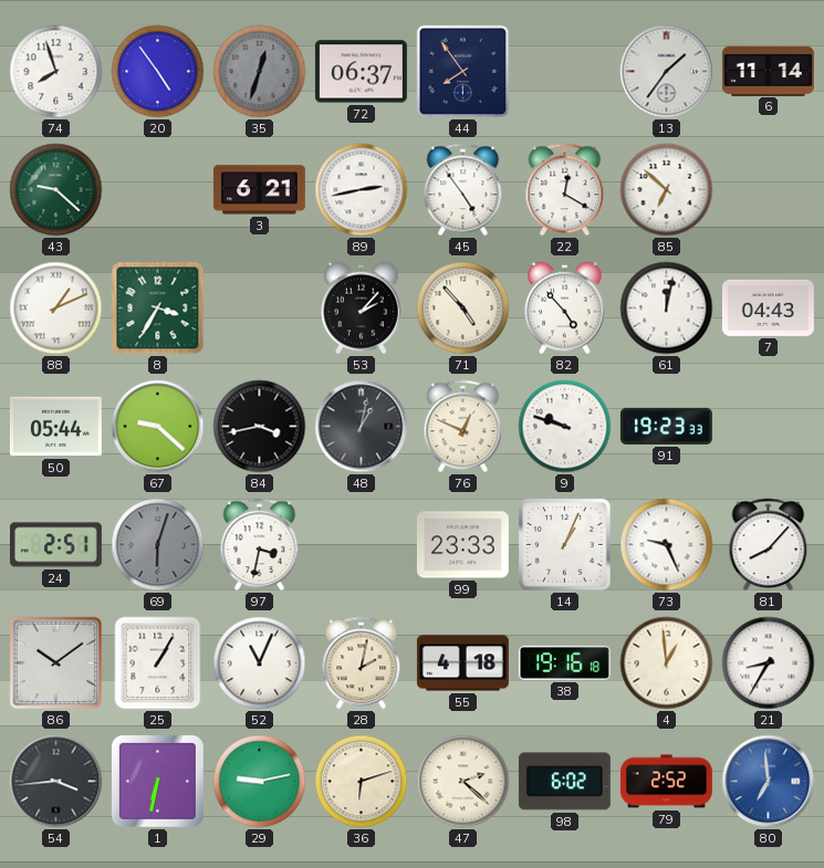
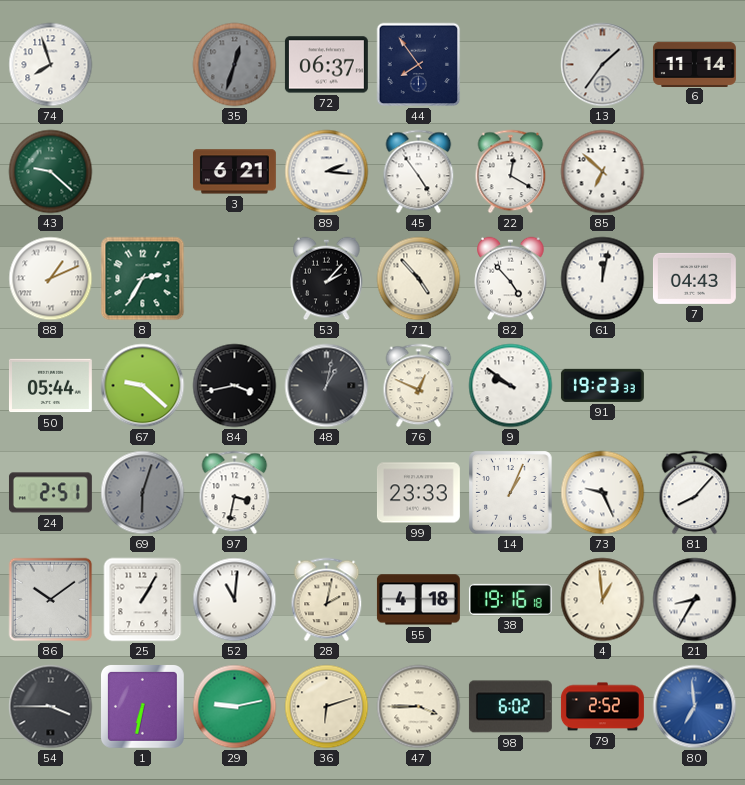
20: 4:54 -> none (158, 72)
89: 2:43 -> 2:16 (327, 172)
8: 3:35 -> 2:35 (143, 279)
9: 9:48 -> 9:51 (511, 386)
52: 11:04 -> 11:01 (235, 600)
54: 3:44 -> 3:45 (51, 707)
47: 2:22 -> 3:45 (419, 707)
